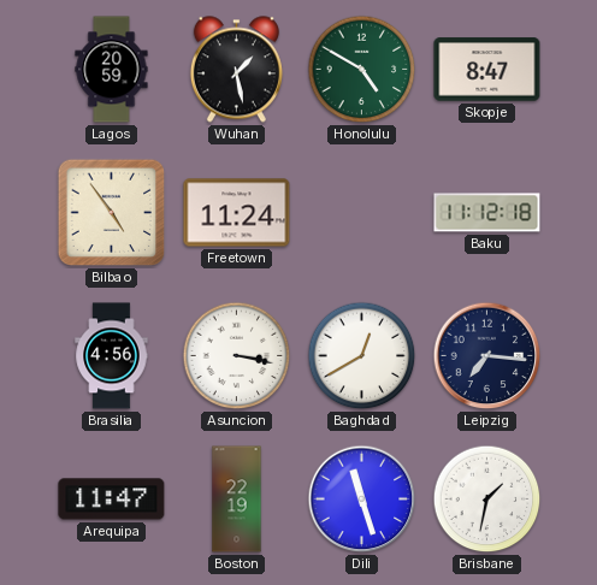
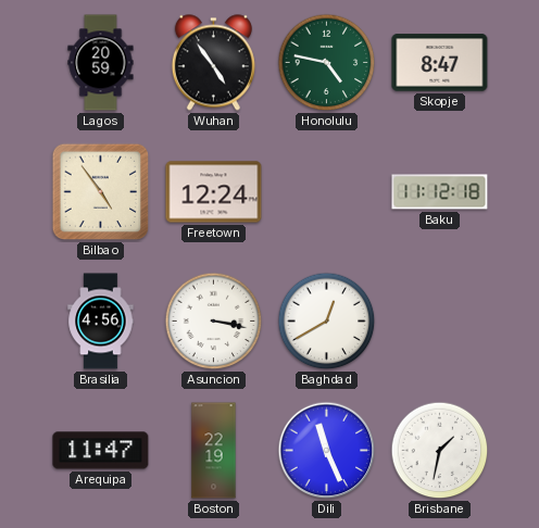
Wuhan: 1:28 -> 4:54 (213, 63)
Honolulu: 4:50 -> 4:47 (327, 63)
Freetown: 11:24 -> 12:24 (214, 192)
Leipzig: 7:16 -> none (487, 356)
Dili: 11:27 -> 11:26 (327, 451)
